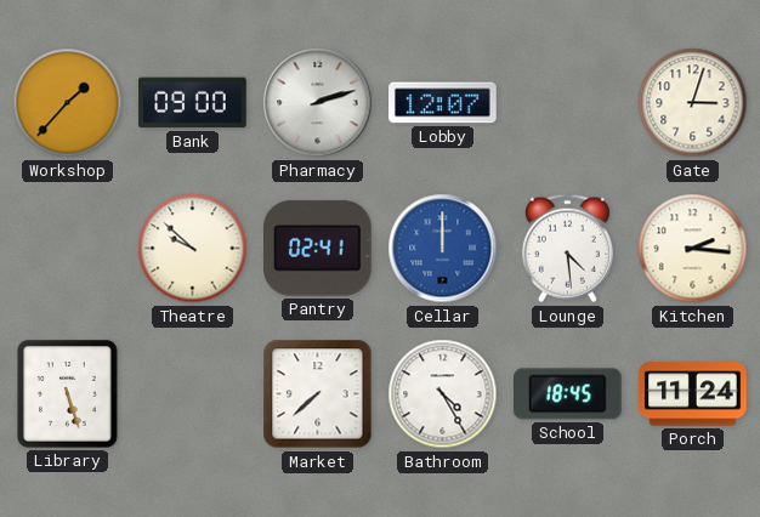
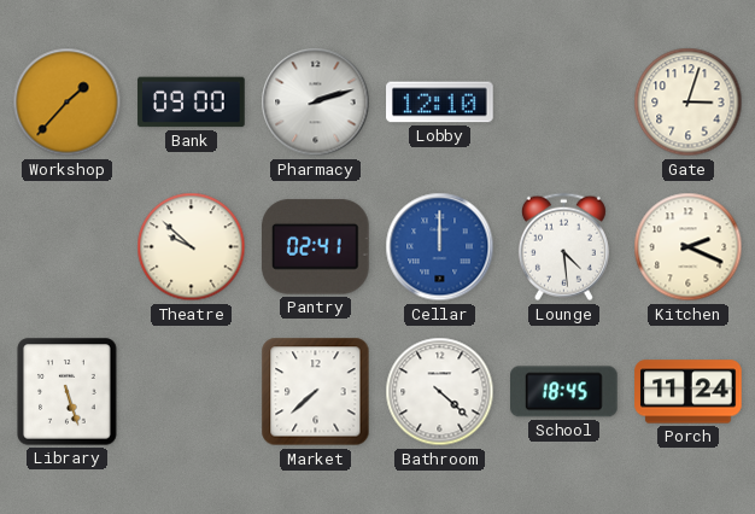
Lobby: 12:07 -> 12:10 (440, 103)
Kitchen: 2:16 -> 2:19 (689, 247)
Bathroom: 4:25 -> 4:22 (440, 392)
